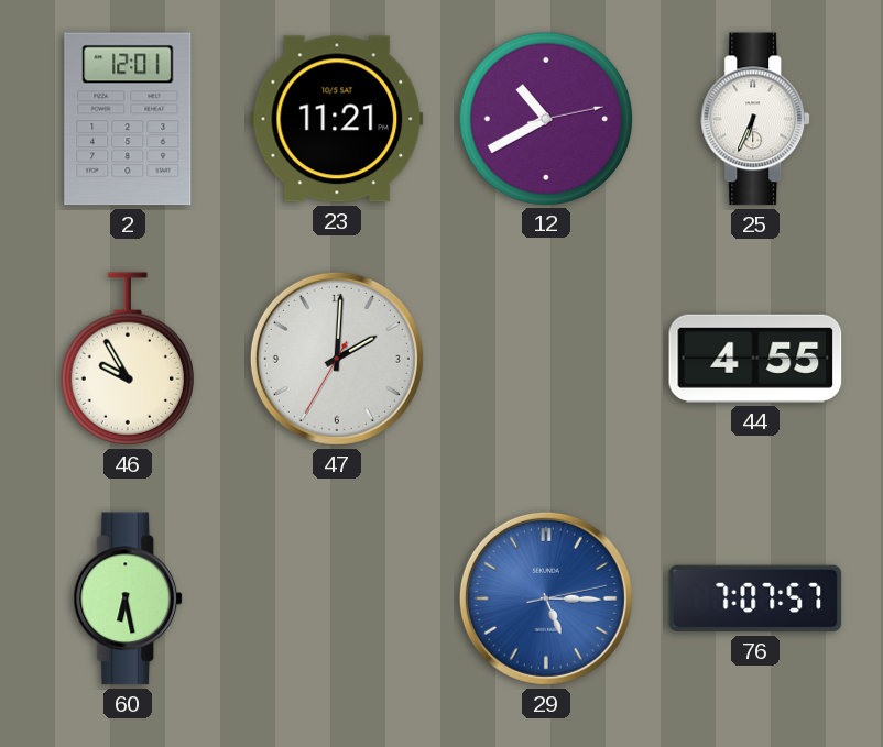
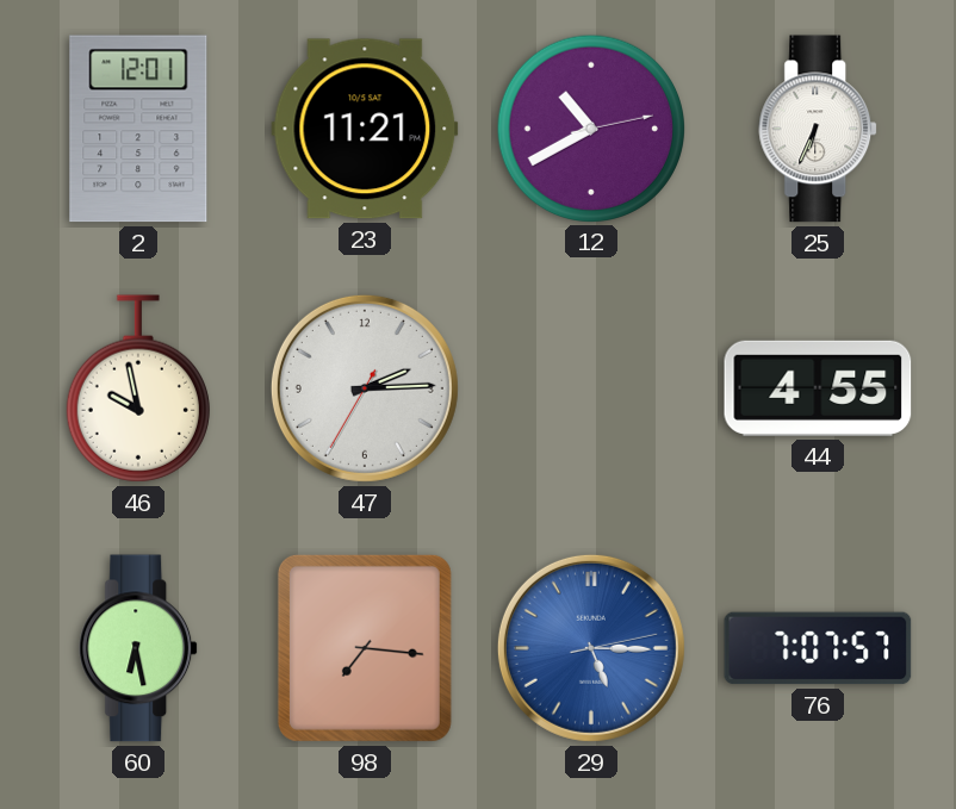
46: 9:55 -> 9:58 (138, 388)
47: 2:00 -> 2:14 (365, 388)
98: none -> 7:16 (365, 648)
